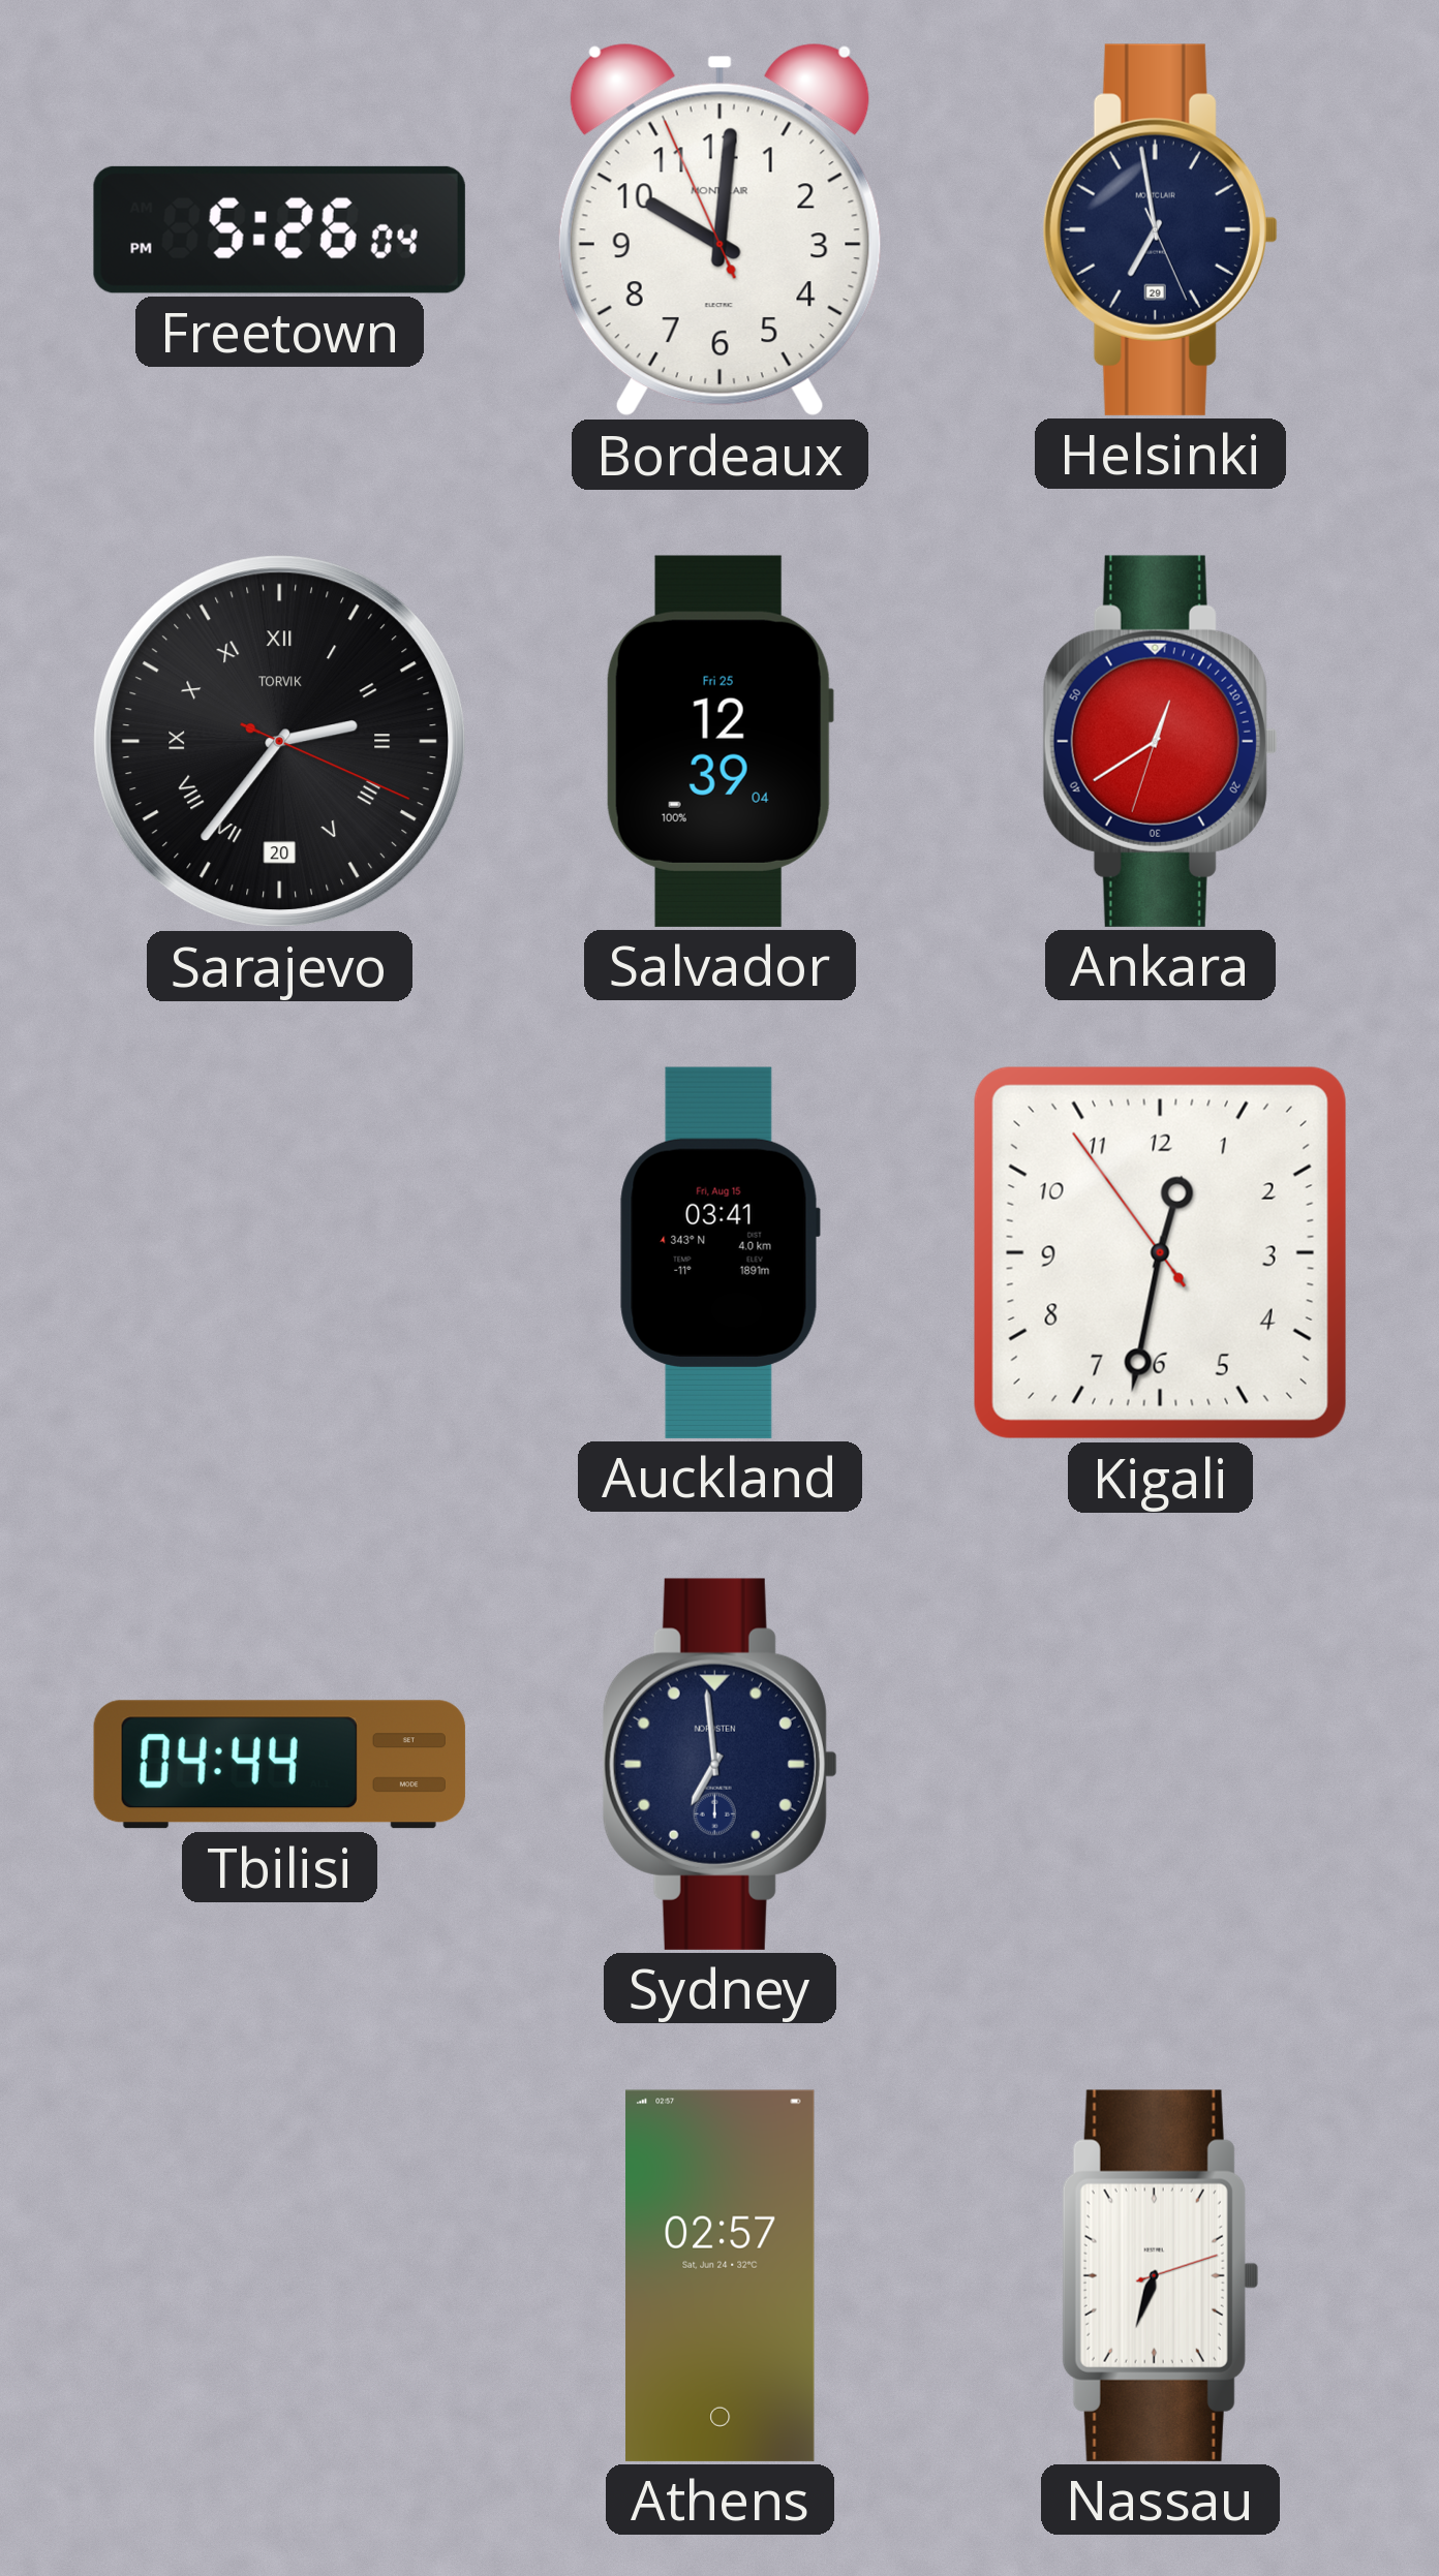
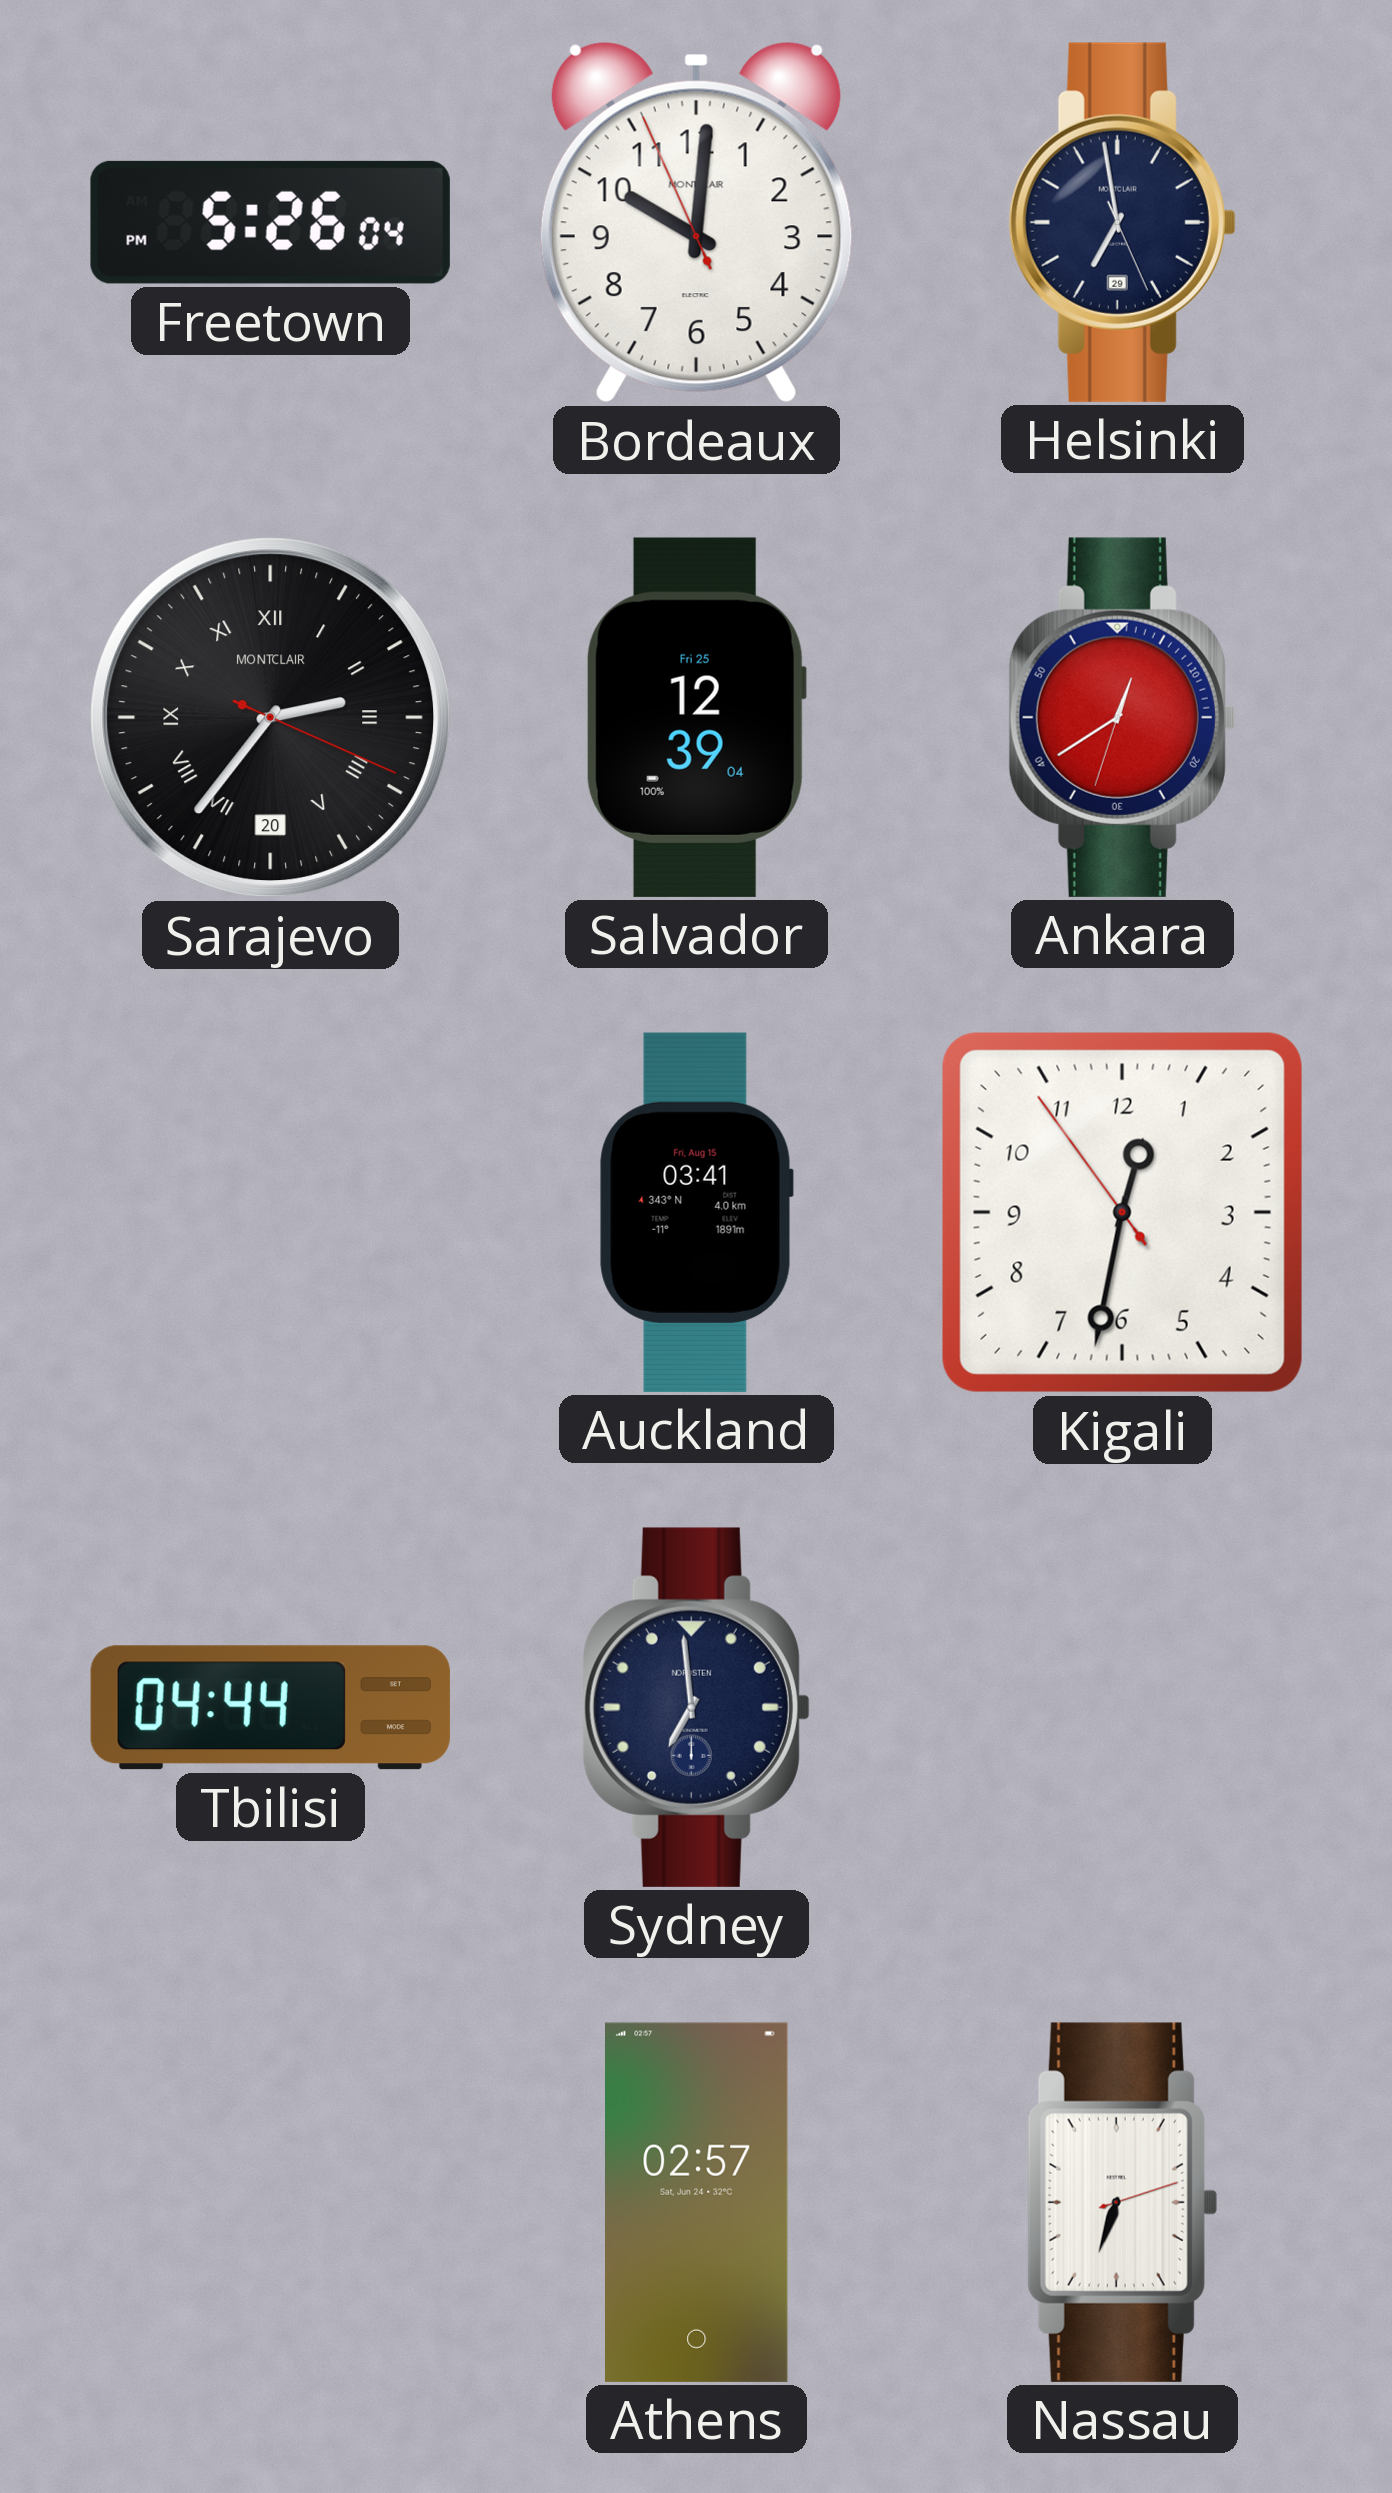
Sarajevo brand: TORVIK -> MONTCLAIR (271, 718)
